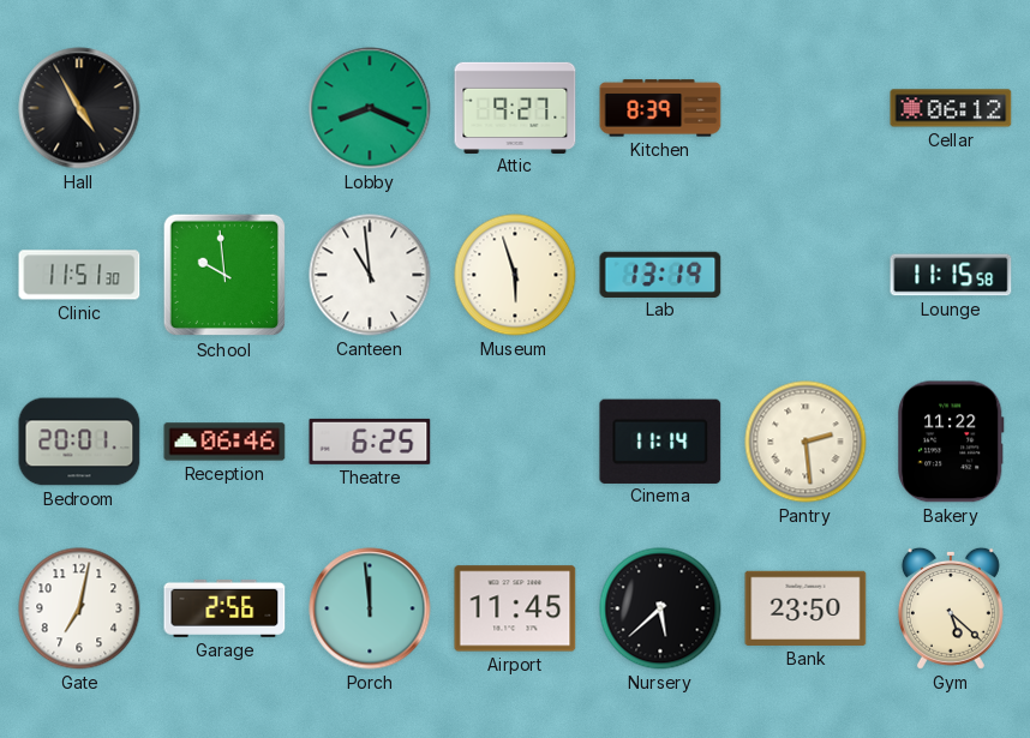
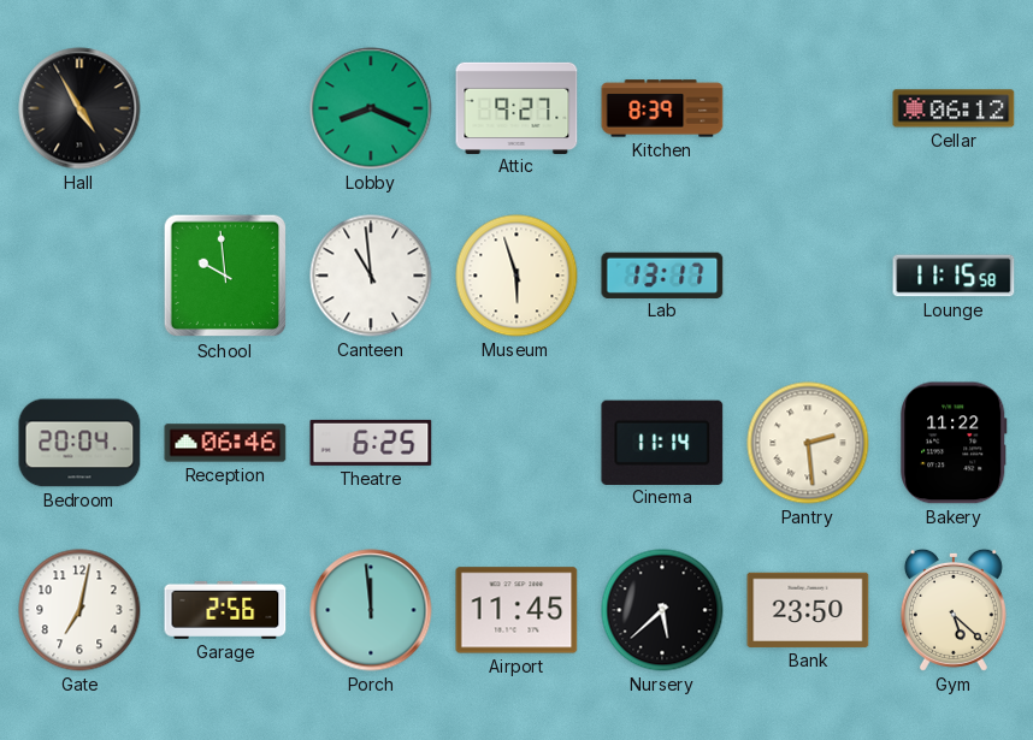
Clinic: 11:51 -> none (79, 275)
Lab: 13:19 -> 13:17 (662, 274)
Bedroom: 20:01 -> 20:04 (79, 443)
